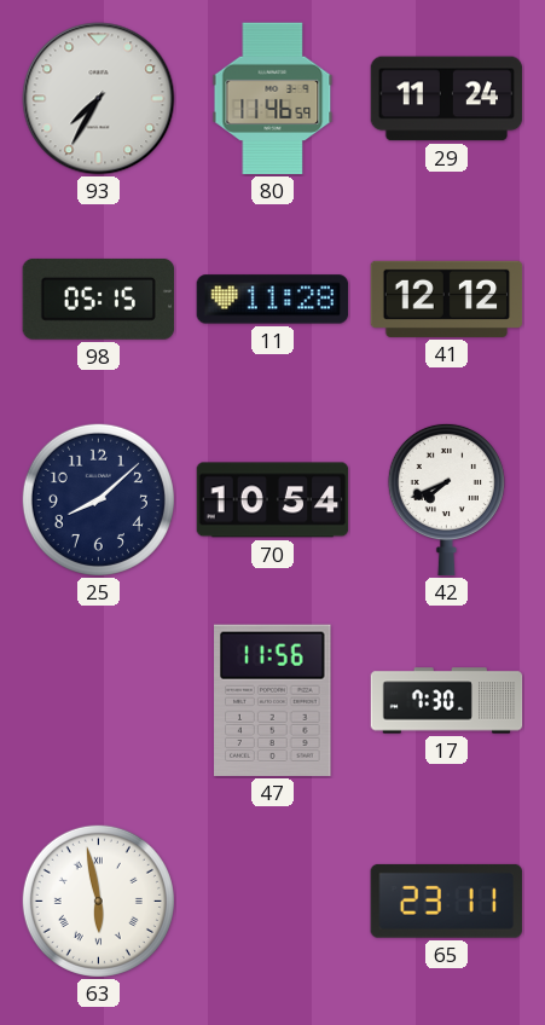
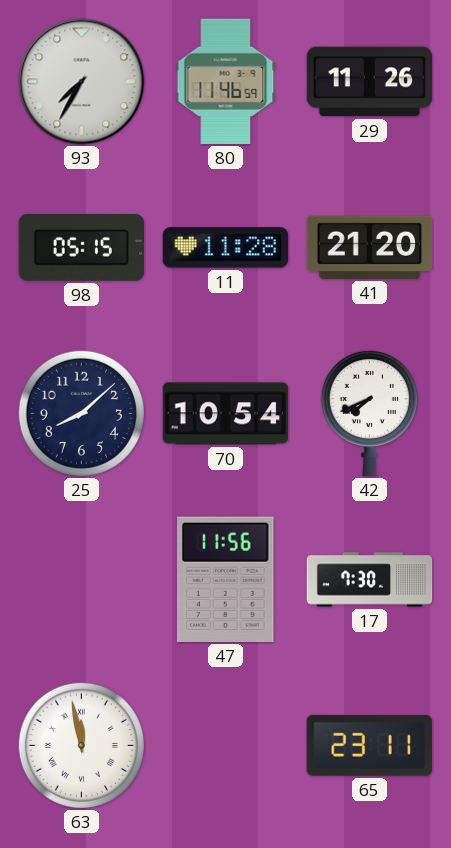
29: 11:24 -> 11:26 (370, 82)
41: 12:12 -> 21:20 (370, 247)
63: 5:58 -> 11:58 (81, 745)
